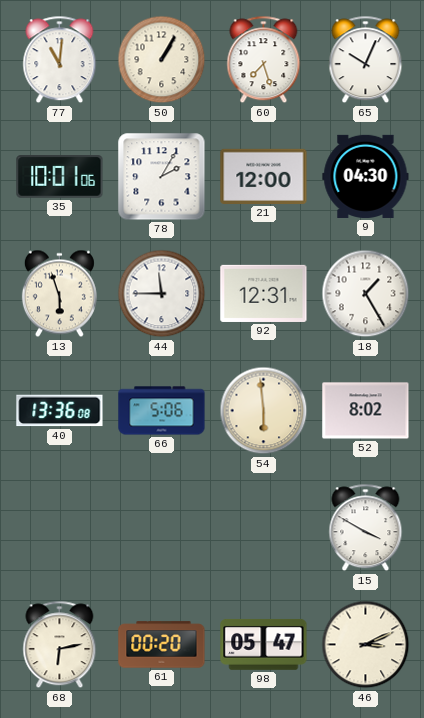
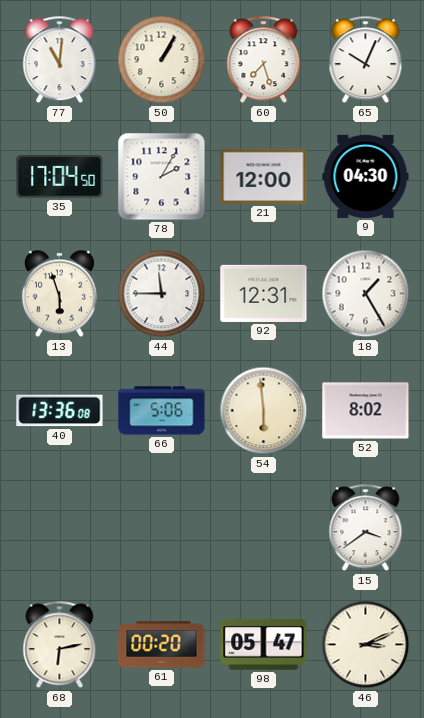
35: 10:01 -> 17:04 (60, 177)
15: 3:50 -> 3:39 (366, 528)
